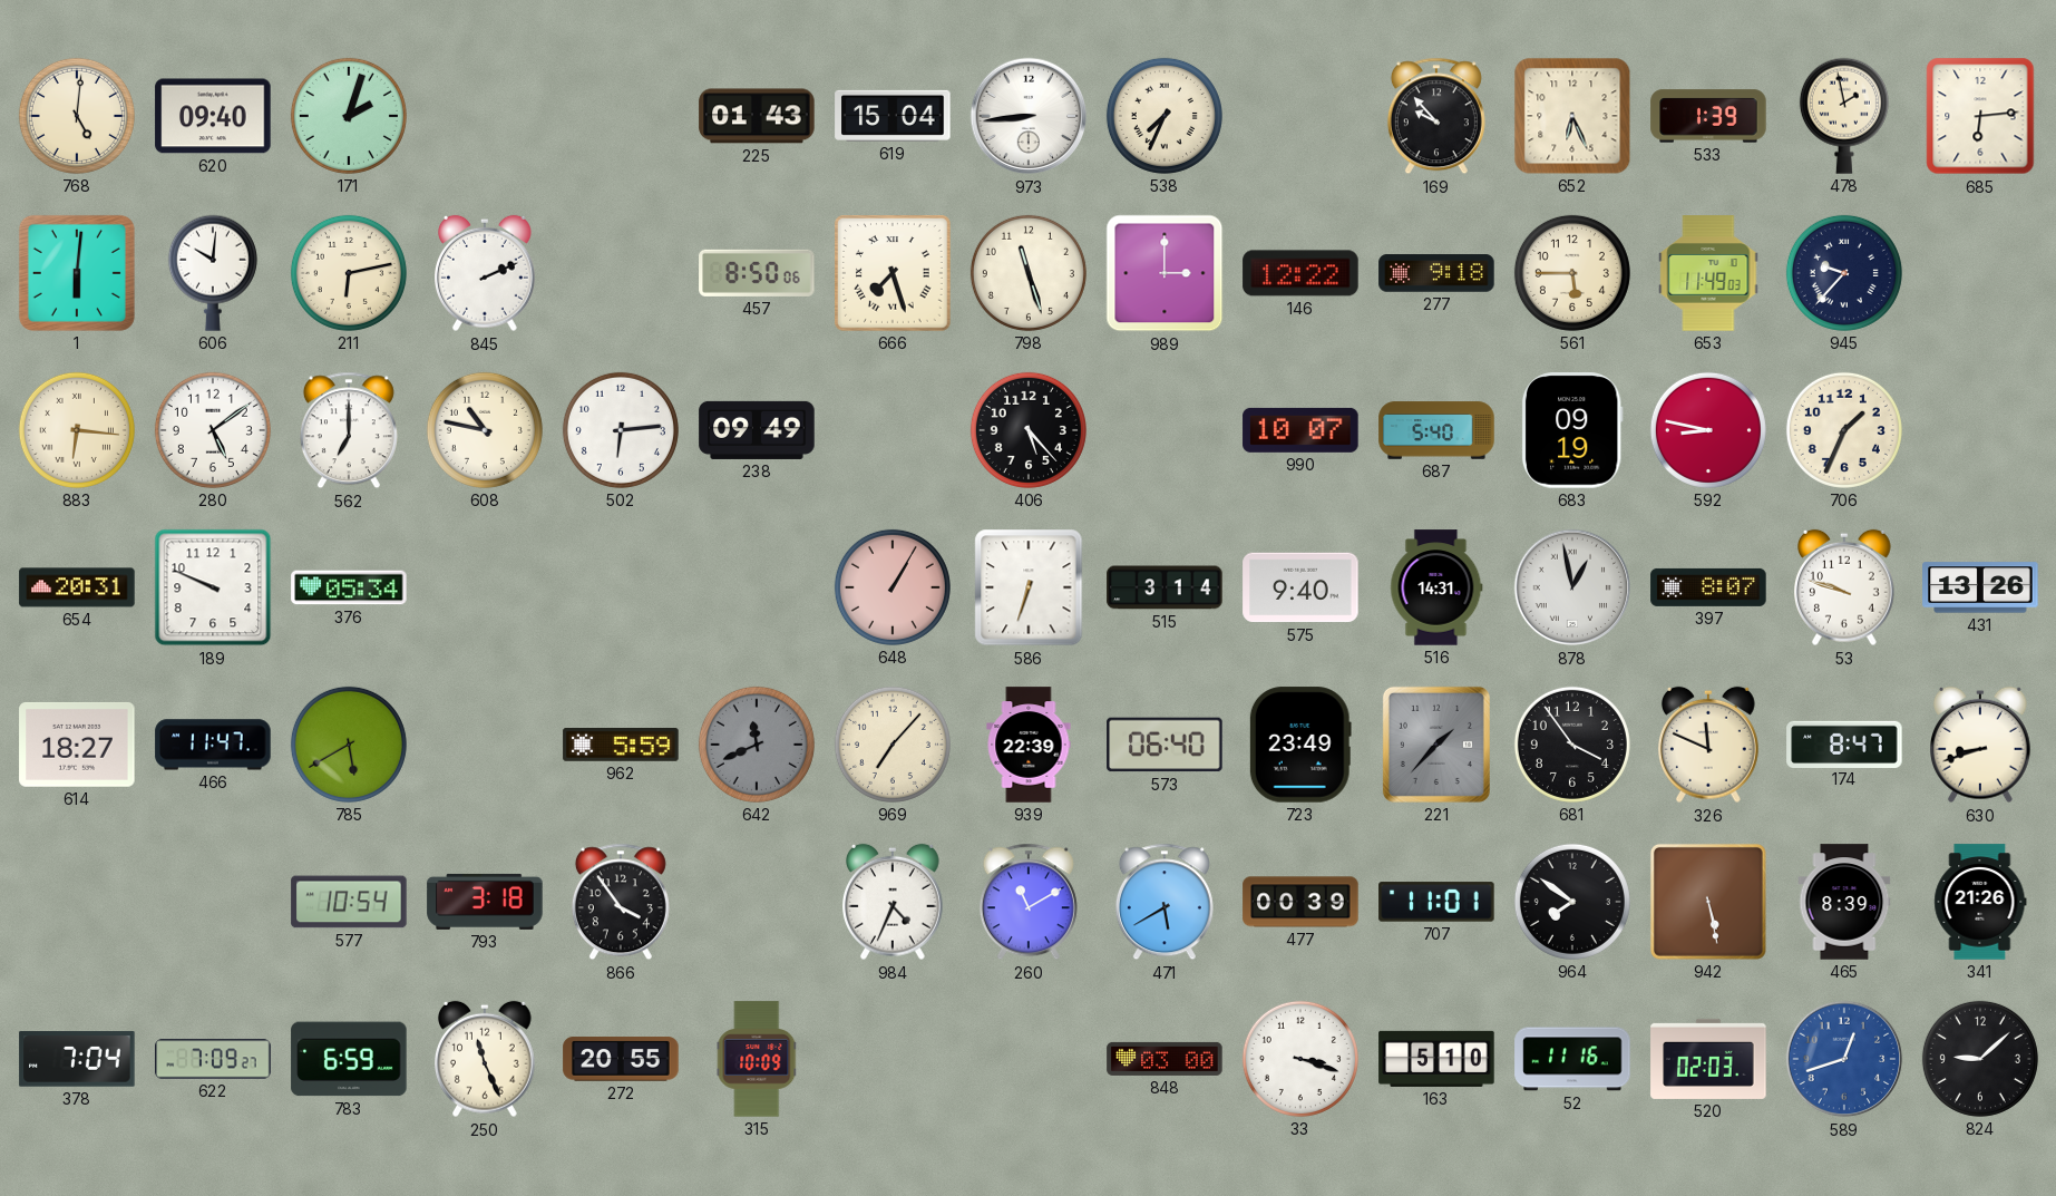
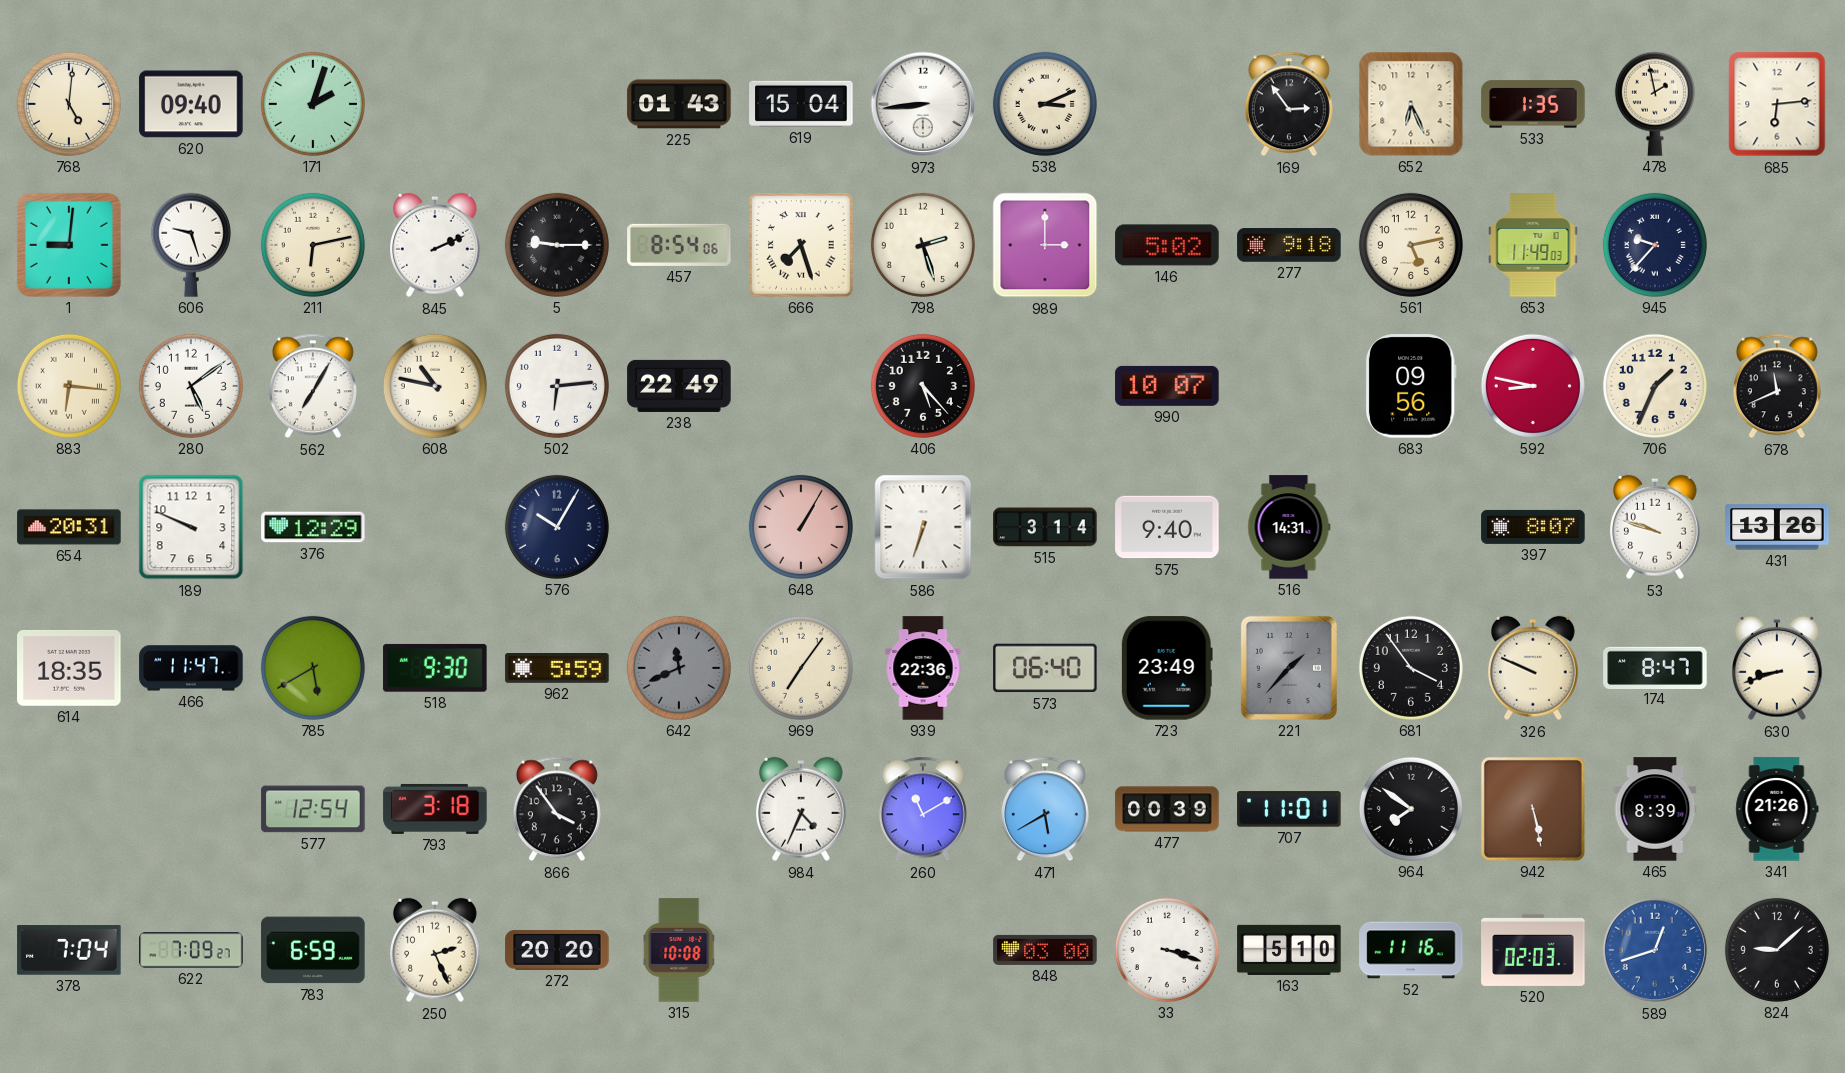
538: 7:34 -> 3:11 (1045, 104)
169: 9:53 -> 2:54 (1289, 104)
533: 1:39 -> 1:35 (1533, 104)
1: 6:01 -> 9:01 (69, 245)
606: 10:01 -> 9:27 (191, 245)
5: none -> 9:15 (557, 245)
457: 8:50 -> 8:54 (679, 245)
798: 11:27 -> 2:27 (923, 245)
146: 12:22 -> 5:02 (1167, 245)
561: 5:45 -> 5:13 (1411, 245)
562: 7:00 -> 7:05 (313, 386)
238: 09:49 -> 22:49 (679, 386)
687: 5:40 -> none (1436, 430)
683: 09:19 -> 09:56 (1411, 386)
678: none -> 11:41 (1777, 386)
376: 05:34 -> 12:29 (313, 527)
576: none -> 10:05 (557, 527)
878: 12:58 -> none (1572, 587)
614: 18:27 -> 18:35 (69, 668)
518: none -> 9:30 (435, 668)
969: 7:07 -> 7:06 (801, 668)
939: 22:39 -> 22:36 (923, 668)
326: 11:49 -> 9:49 (1534, 668)
577: 10:54 -> 12:54 (313, 809)
250: 11:26 -> 2:26 (436, 950)
272: 20:55 -> 20:20 (557, 950)
315: 10:09 -> 10:08 (679, 950)
